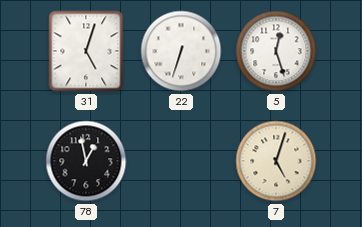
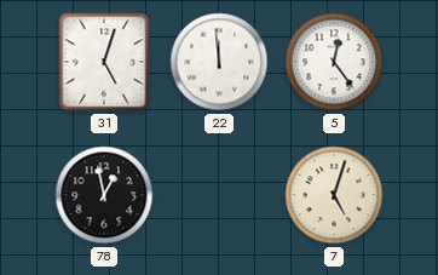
22: 6:33 -> 11:59 (219, 62)
5: 12:27 -> 12:24 (334, 62)
